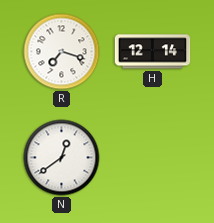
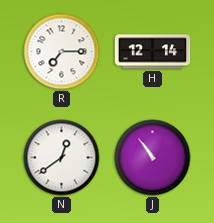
R: 7:18 -> 7:15 (62, 52)
J: none -> 10:54 (153, 158)
